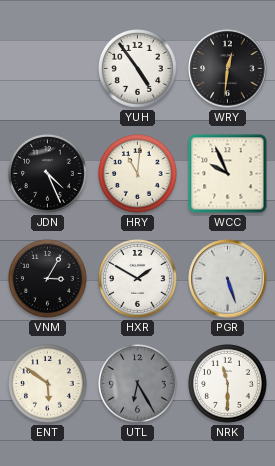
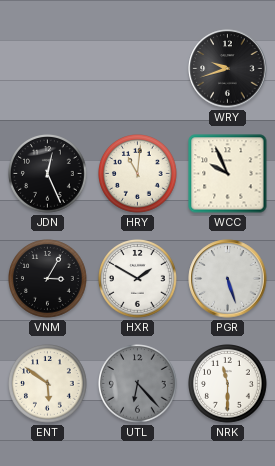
YUH: 4:54 -> none (138, 69)
WRY: 12:31 -> 9:42 (228, 69)
JDN: 4:26 -> 12:26 (48, 174)
UTL: 6:25 -> 6:23 (138, 384)
